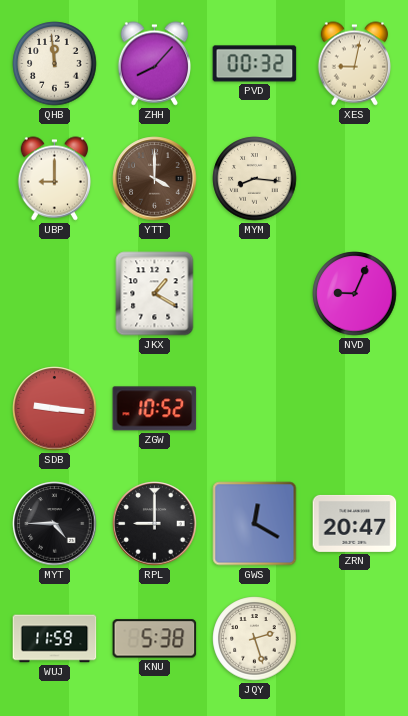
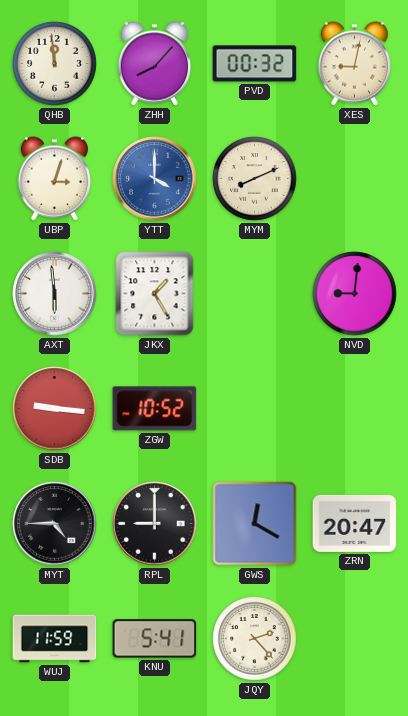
UBP: 9:00 -> 3:03 (54, 179)
YTT dial: brown -> blue (155, 179)
MYM: 8:16 -> 8:11 (255, 179)
AXT: none -> 5:59 (55, 294)
JKX: 1:20 -> 1:25 (155, 294)
NVD: 9:04 -> 9:01 (355, 294)
KNU: 5:38 -> 5:41 (155, 639)
JQY: 2:27 -> 2:23 (255, 639)
